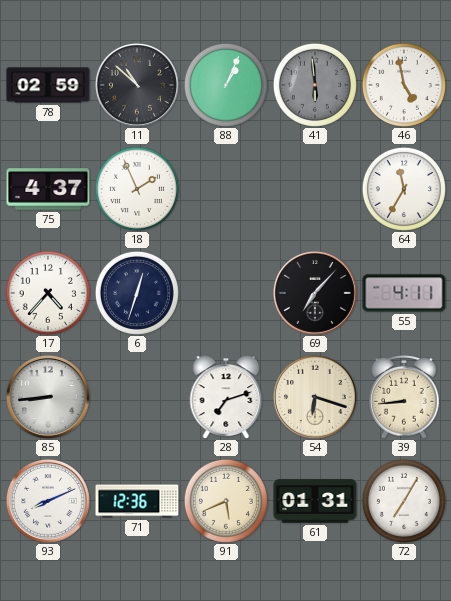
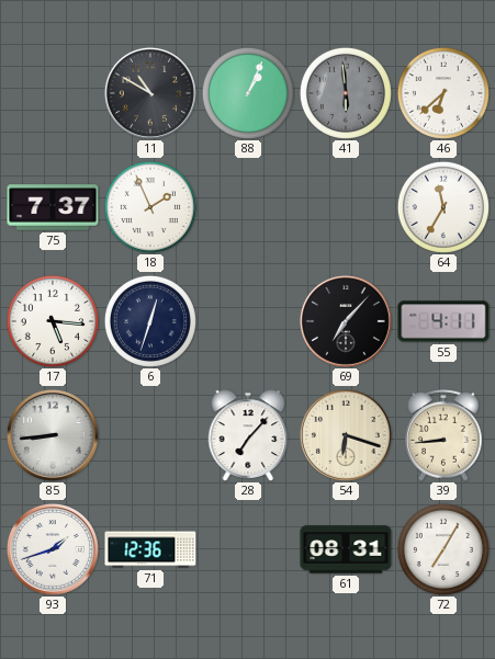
78: 02:59 -> none (48, 85)
11: 10:52 -> 10:50 (150, 93)
46: 4:58 -> 6:38 (443, 93)
75: 4:37 -> 7:37 (53, 207)
17: 4:37 -> 5:16 (53, 321)
28: 7:12 -> 7:07 (248, 435)
93: 8:11 -> 1:42 (53, 549)
91: 5:41 -> none (226, 501)
61: 01:31 -> 08:31 (346, 549)
